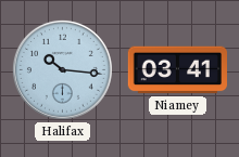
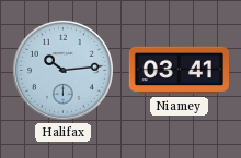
Halifax: 10:16 -> 10:14 (62, 70)
